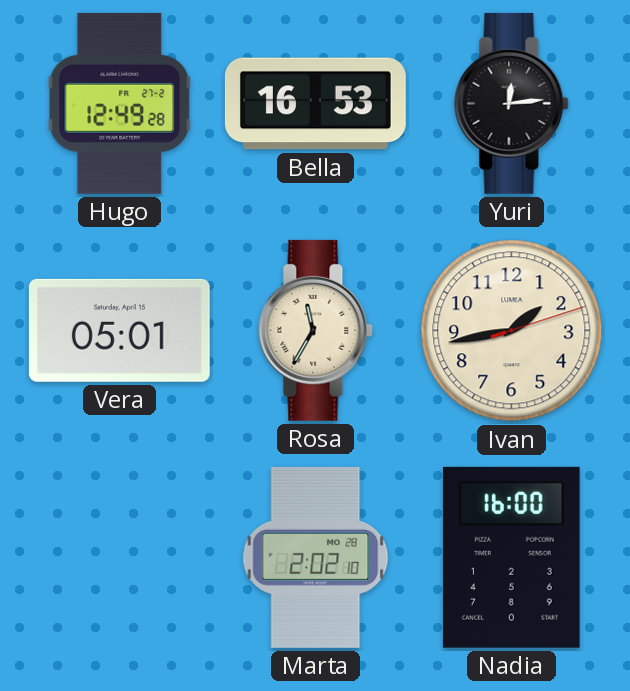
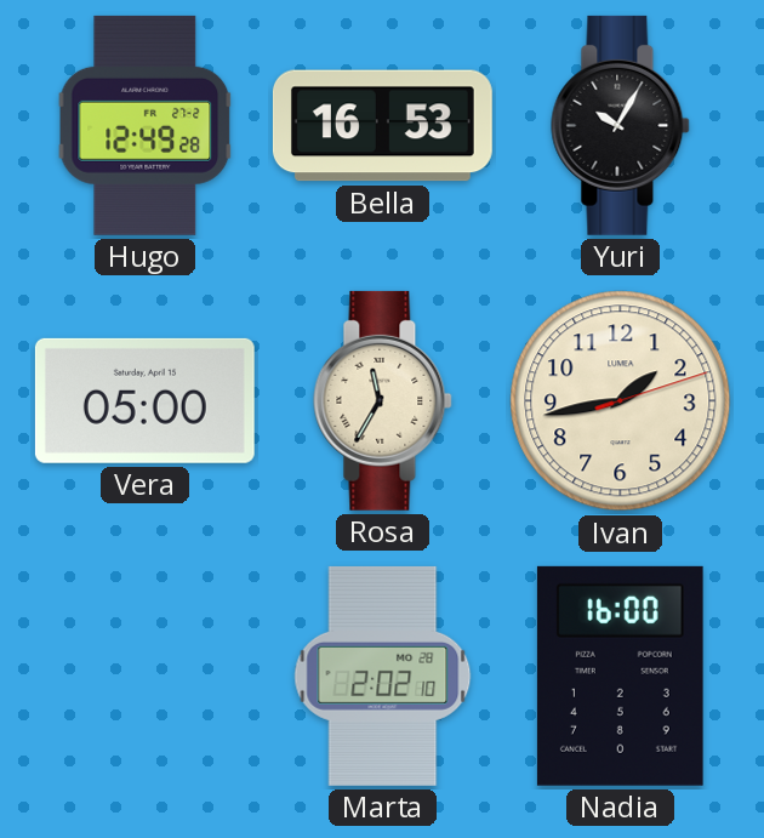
Yuri: 12:14 -> 10:05 (621, 125)
Vera: 05:01 -> 05:00 (144, 400)
